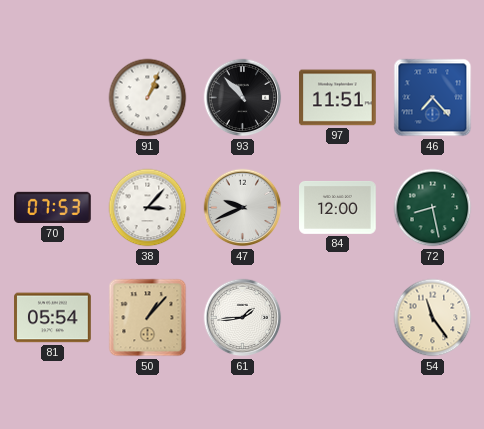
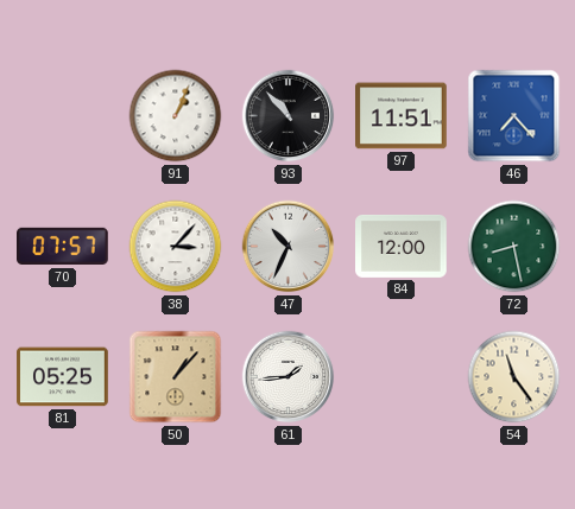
70: 07:53 -> 07:57 (63, 247)
47: 9:41 -> 10:34 (289, 247)
81: 05:54 -> 05:25 (63, 377)
